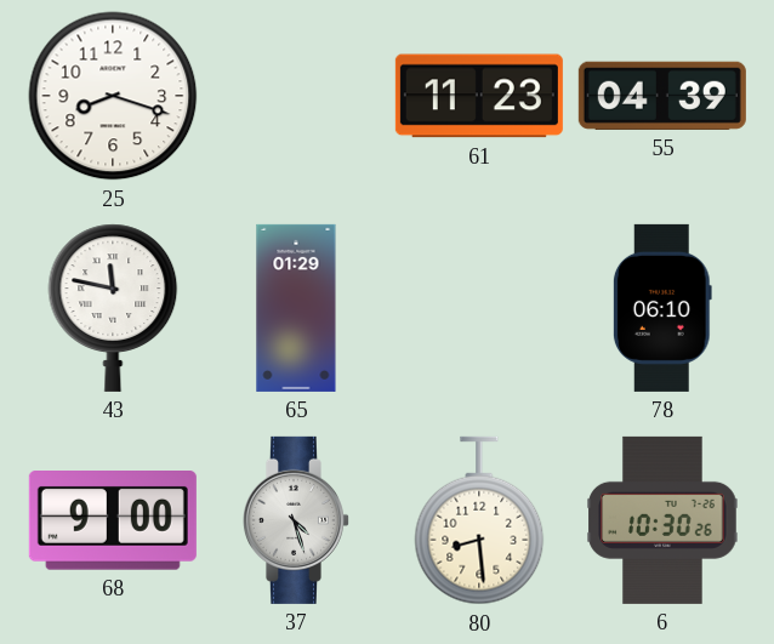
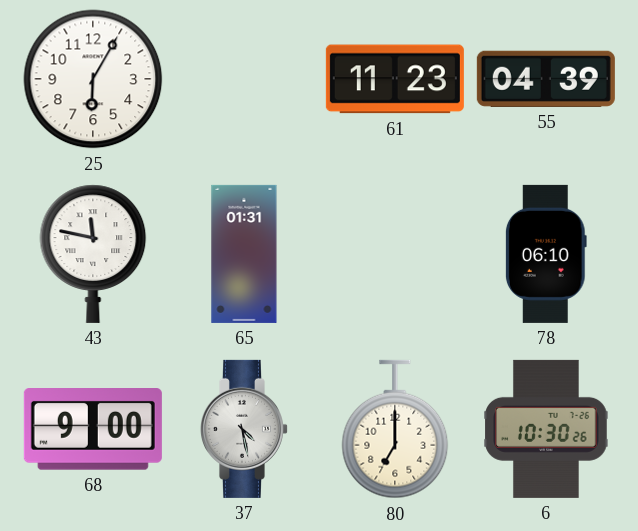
25: 8:18 -> 6:05 (93, 79)
65: 01:29 -> 01:31 (244, 254)
37: 4:27 -> 4:28 (243, 429)
80: 8:29 -> 7:00 (395, 429)
